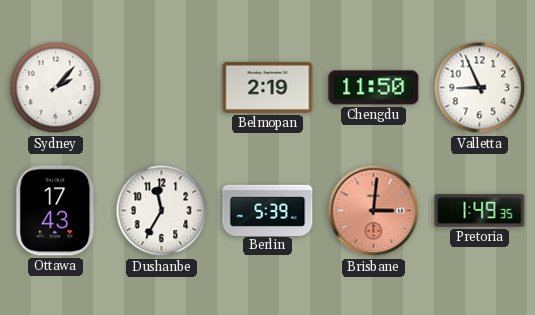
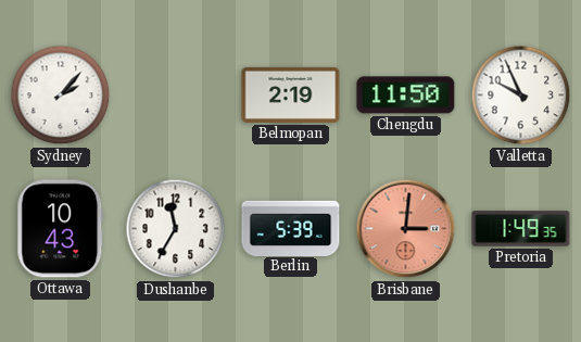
Valletta: 8:56 -> 9:56 (521, 96)
Ottawa: 17:43 -> 10:43 (61, 229)
